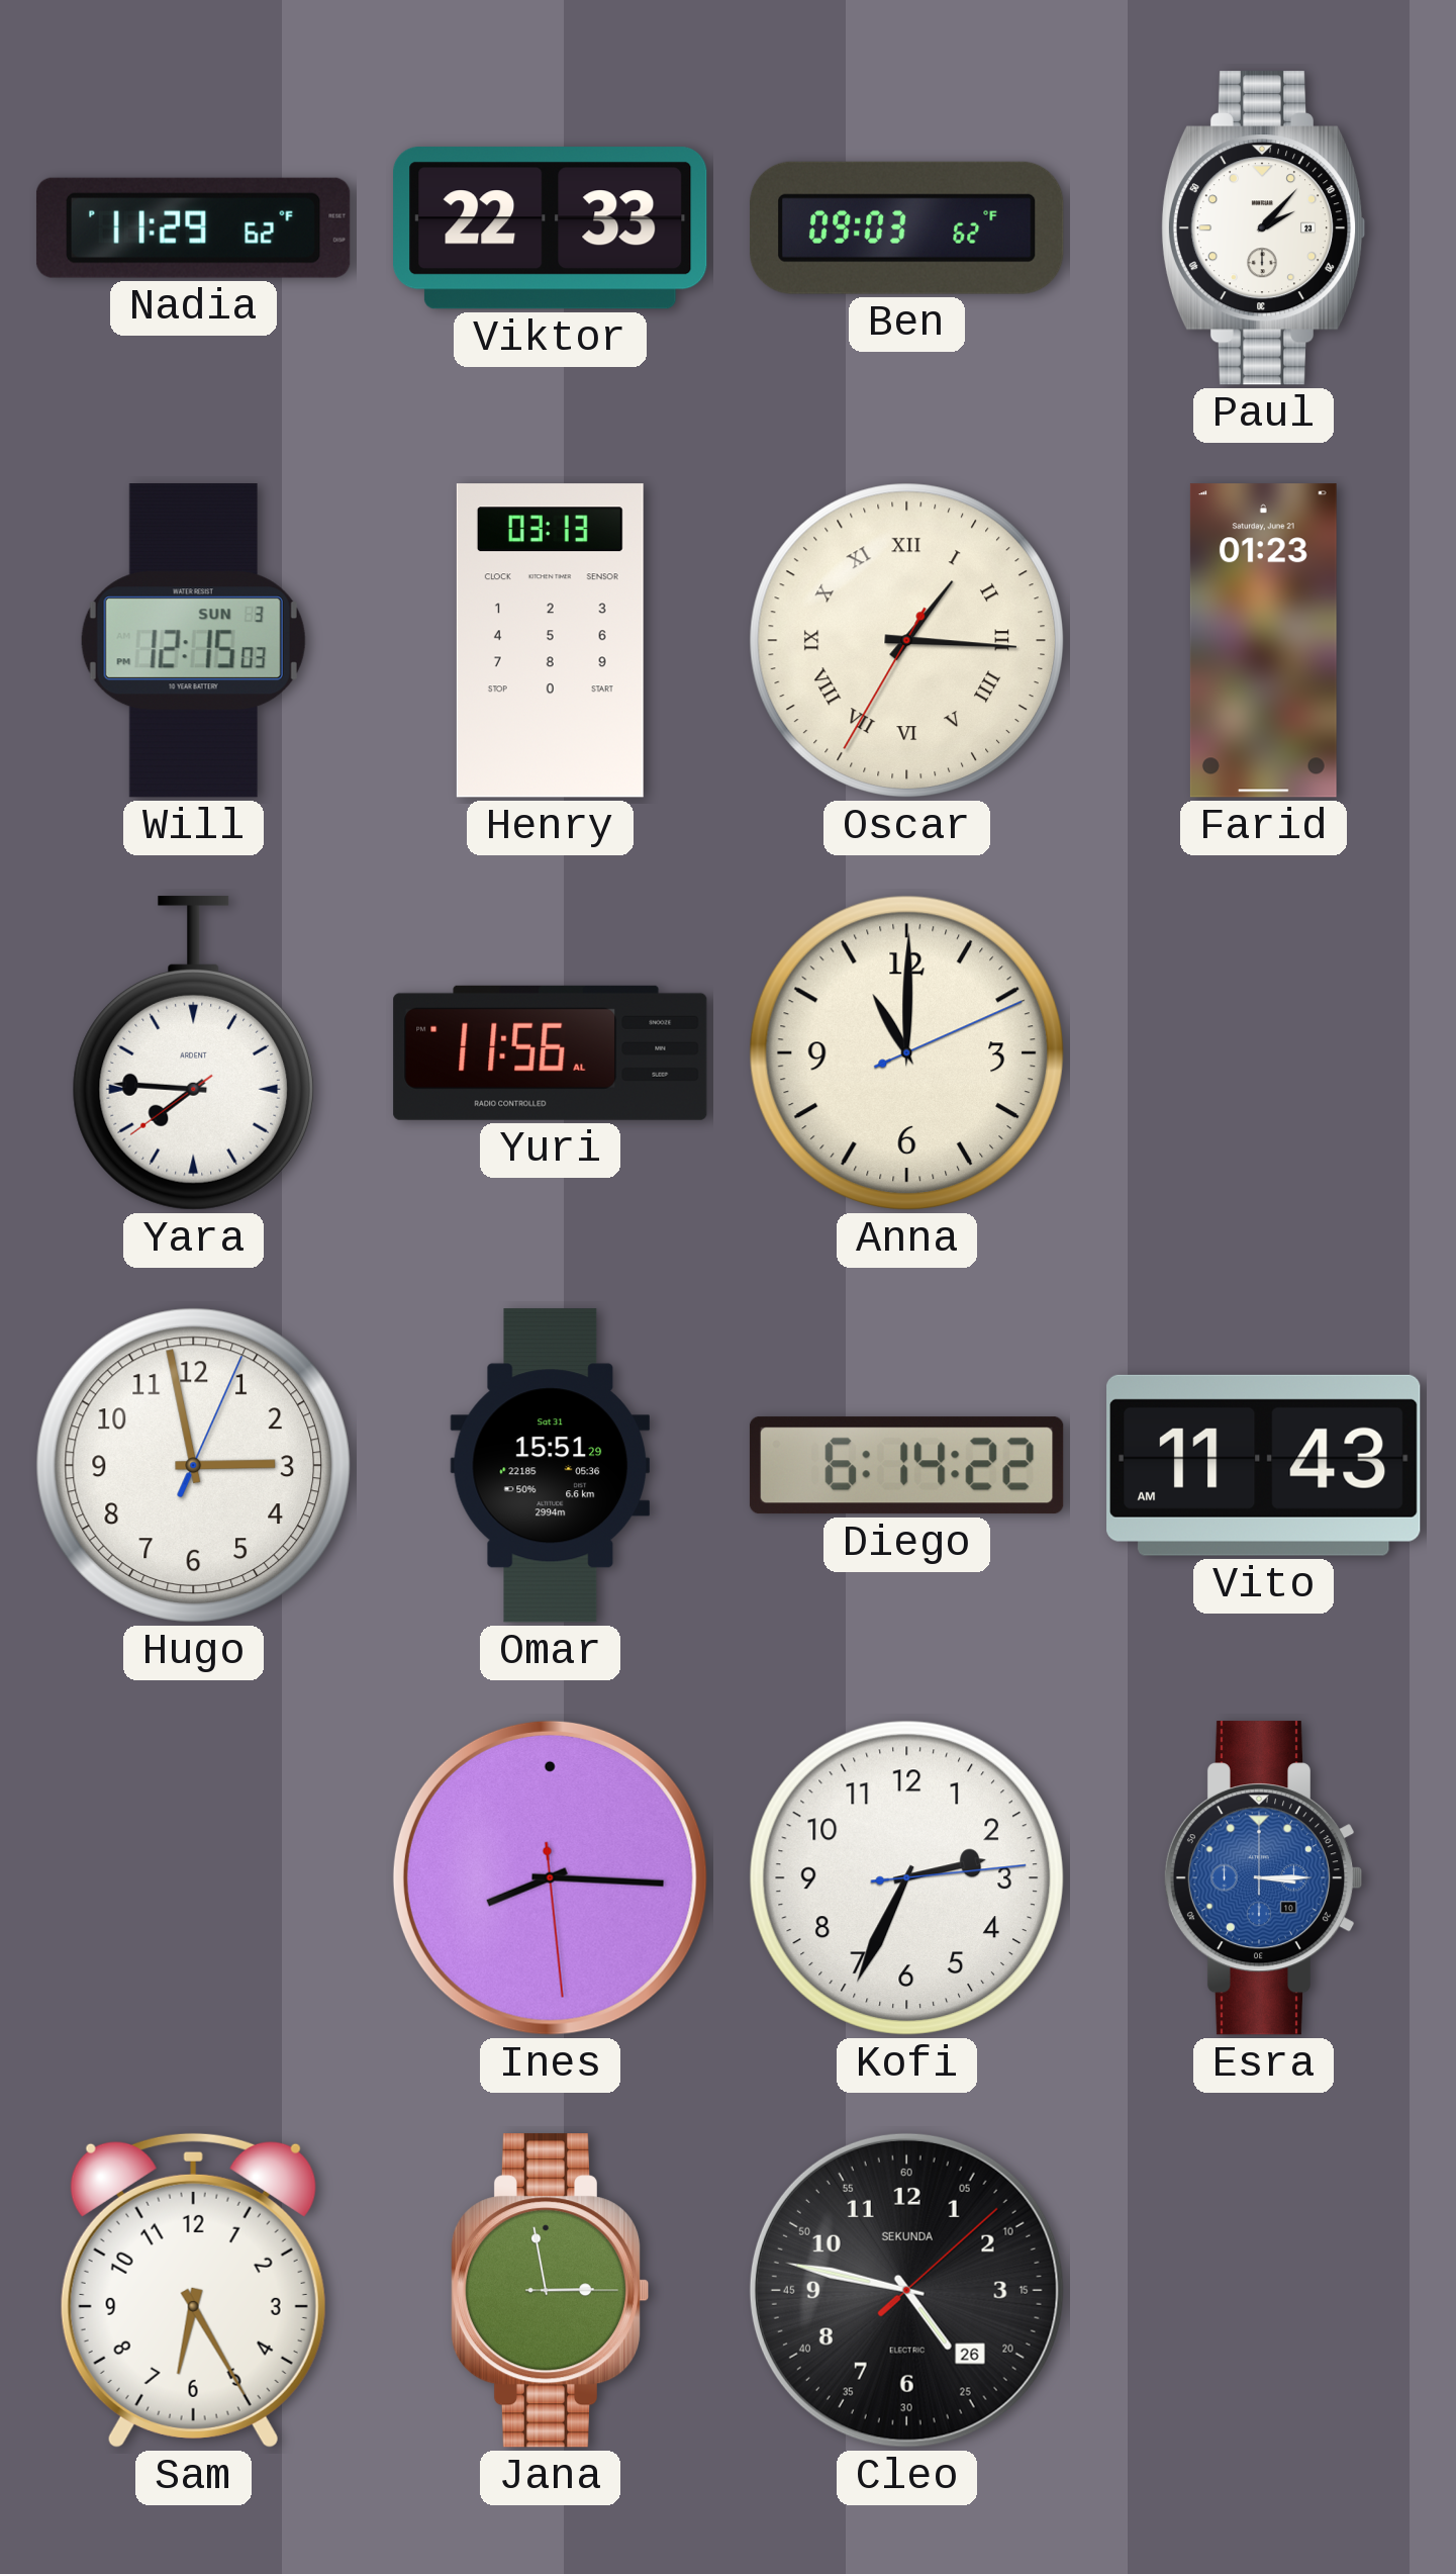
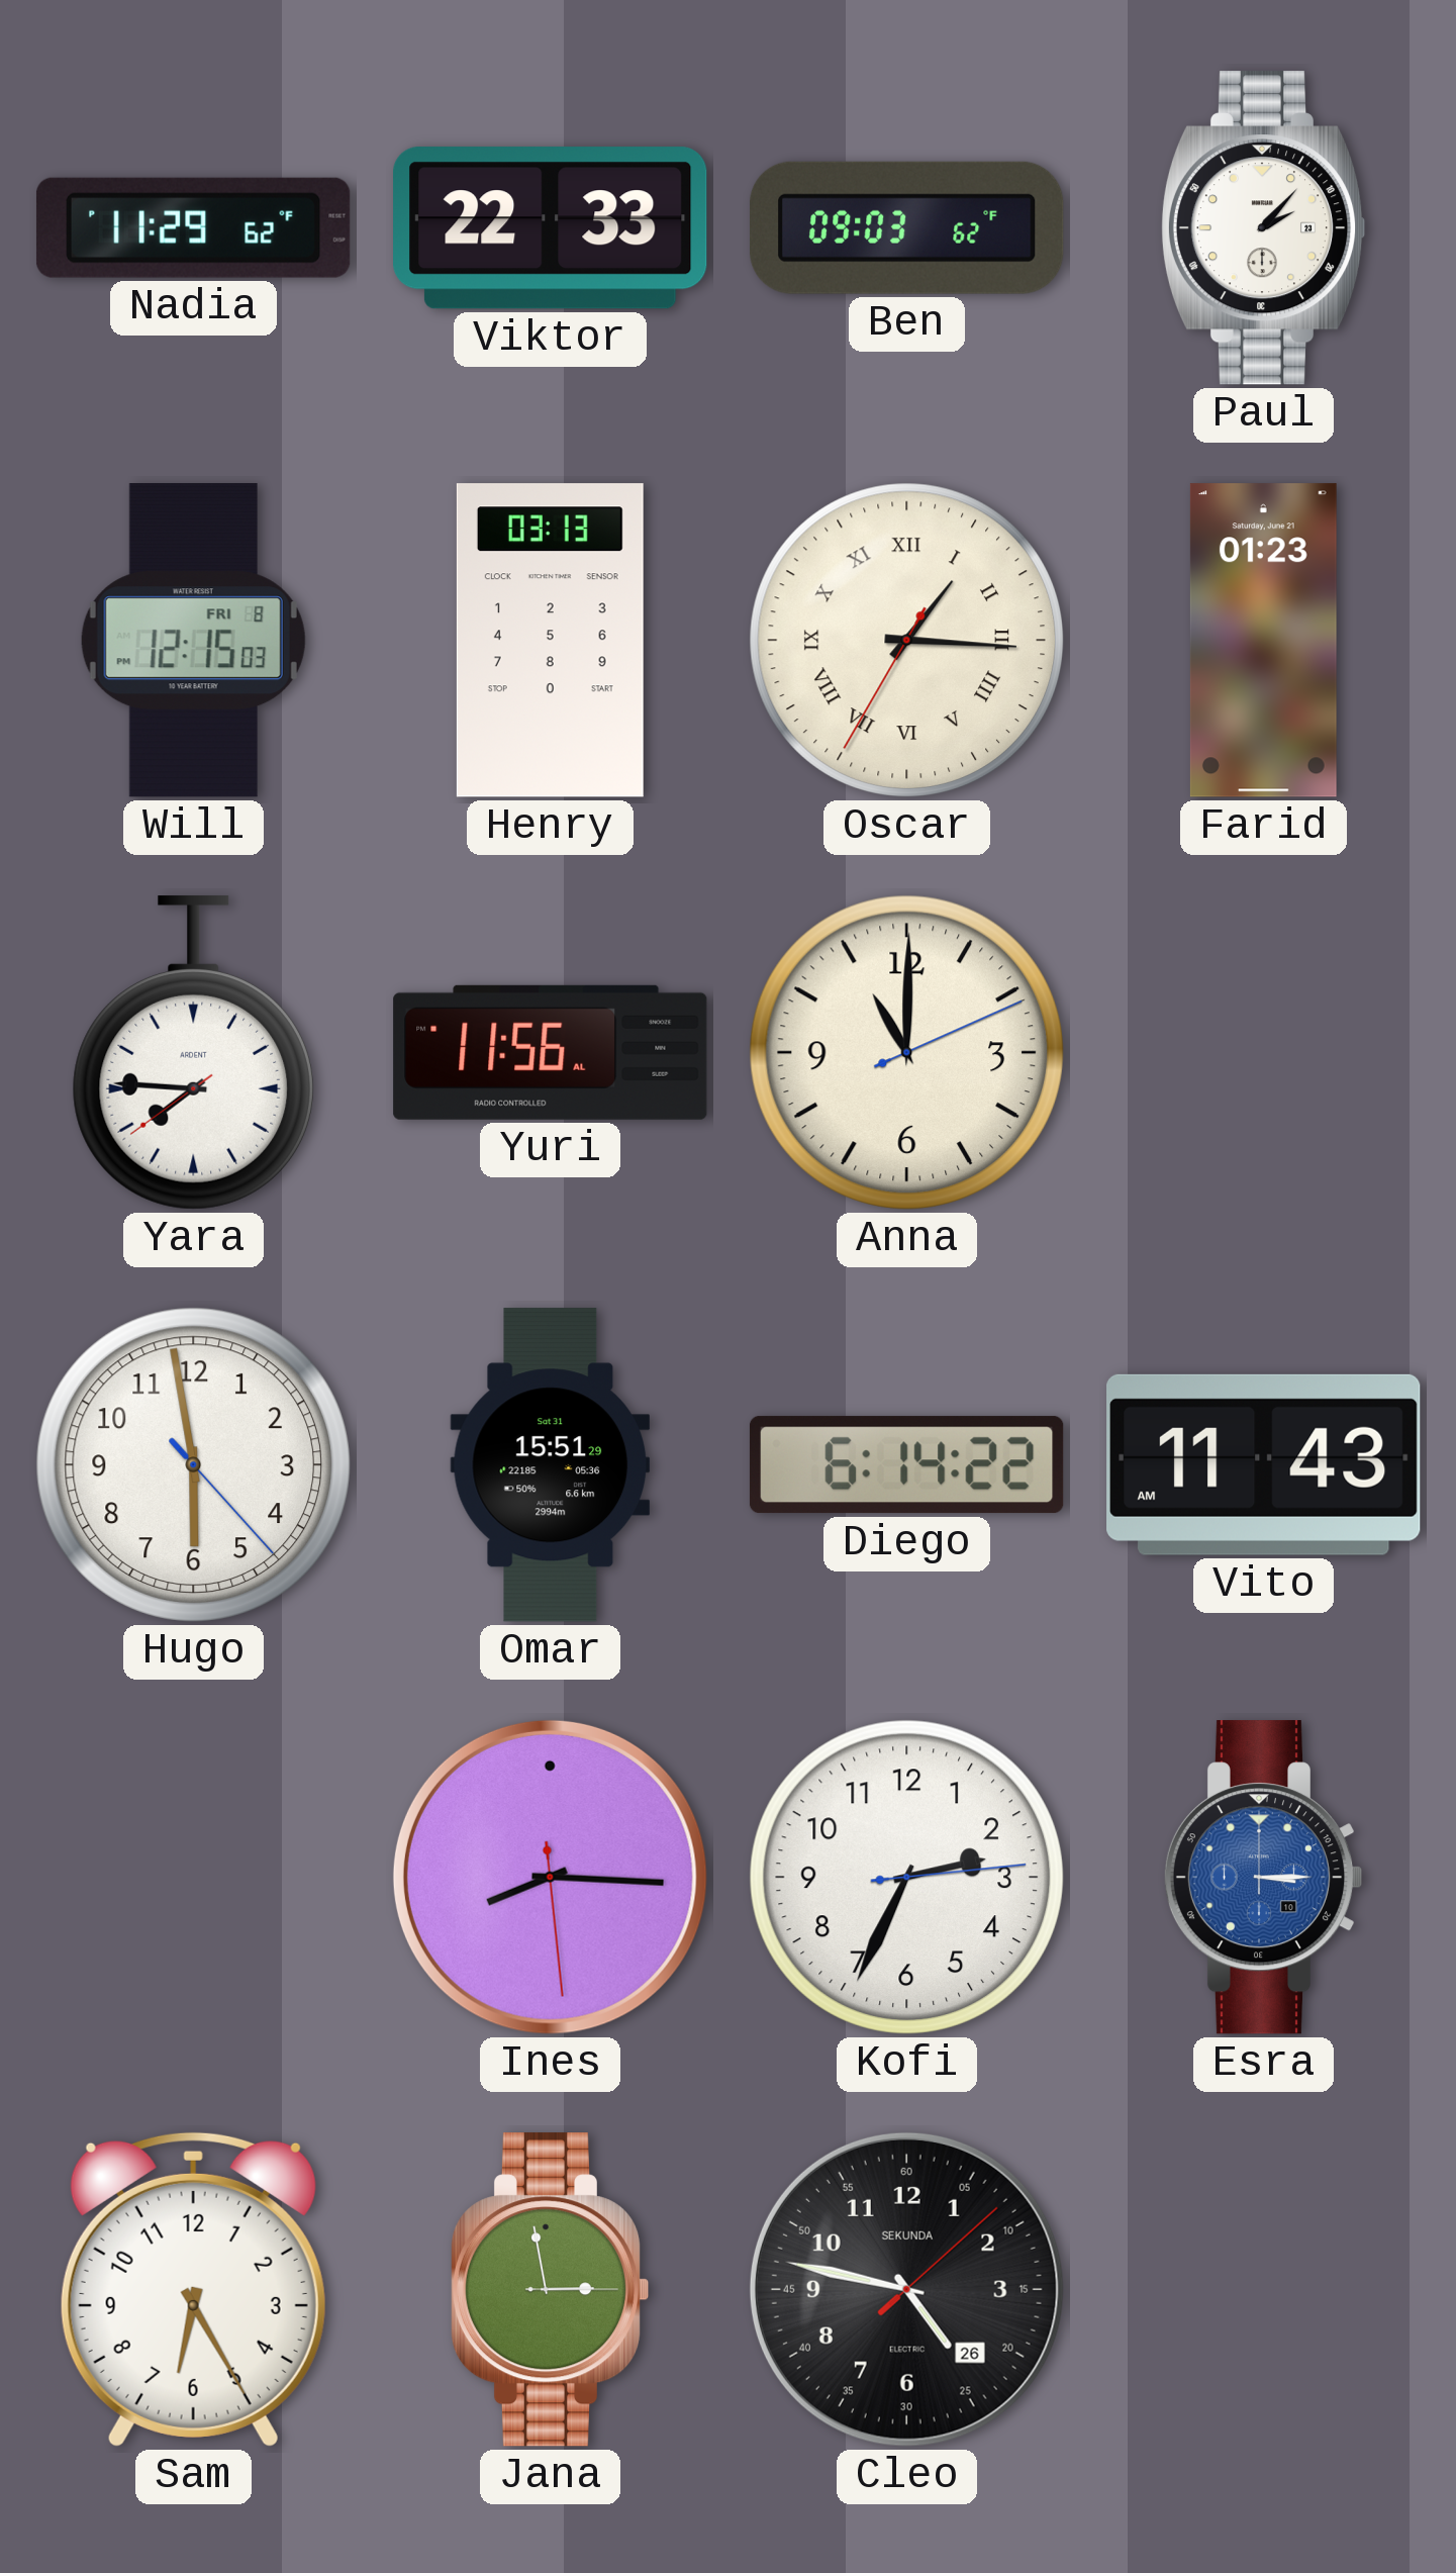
Will date: SUN 3 -> FRI 8 (193, 641)
Hugo: 2:58 -> 5:58 (193, 1464)
